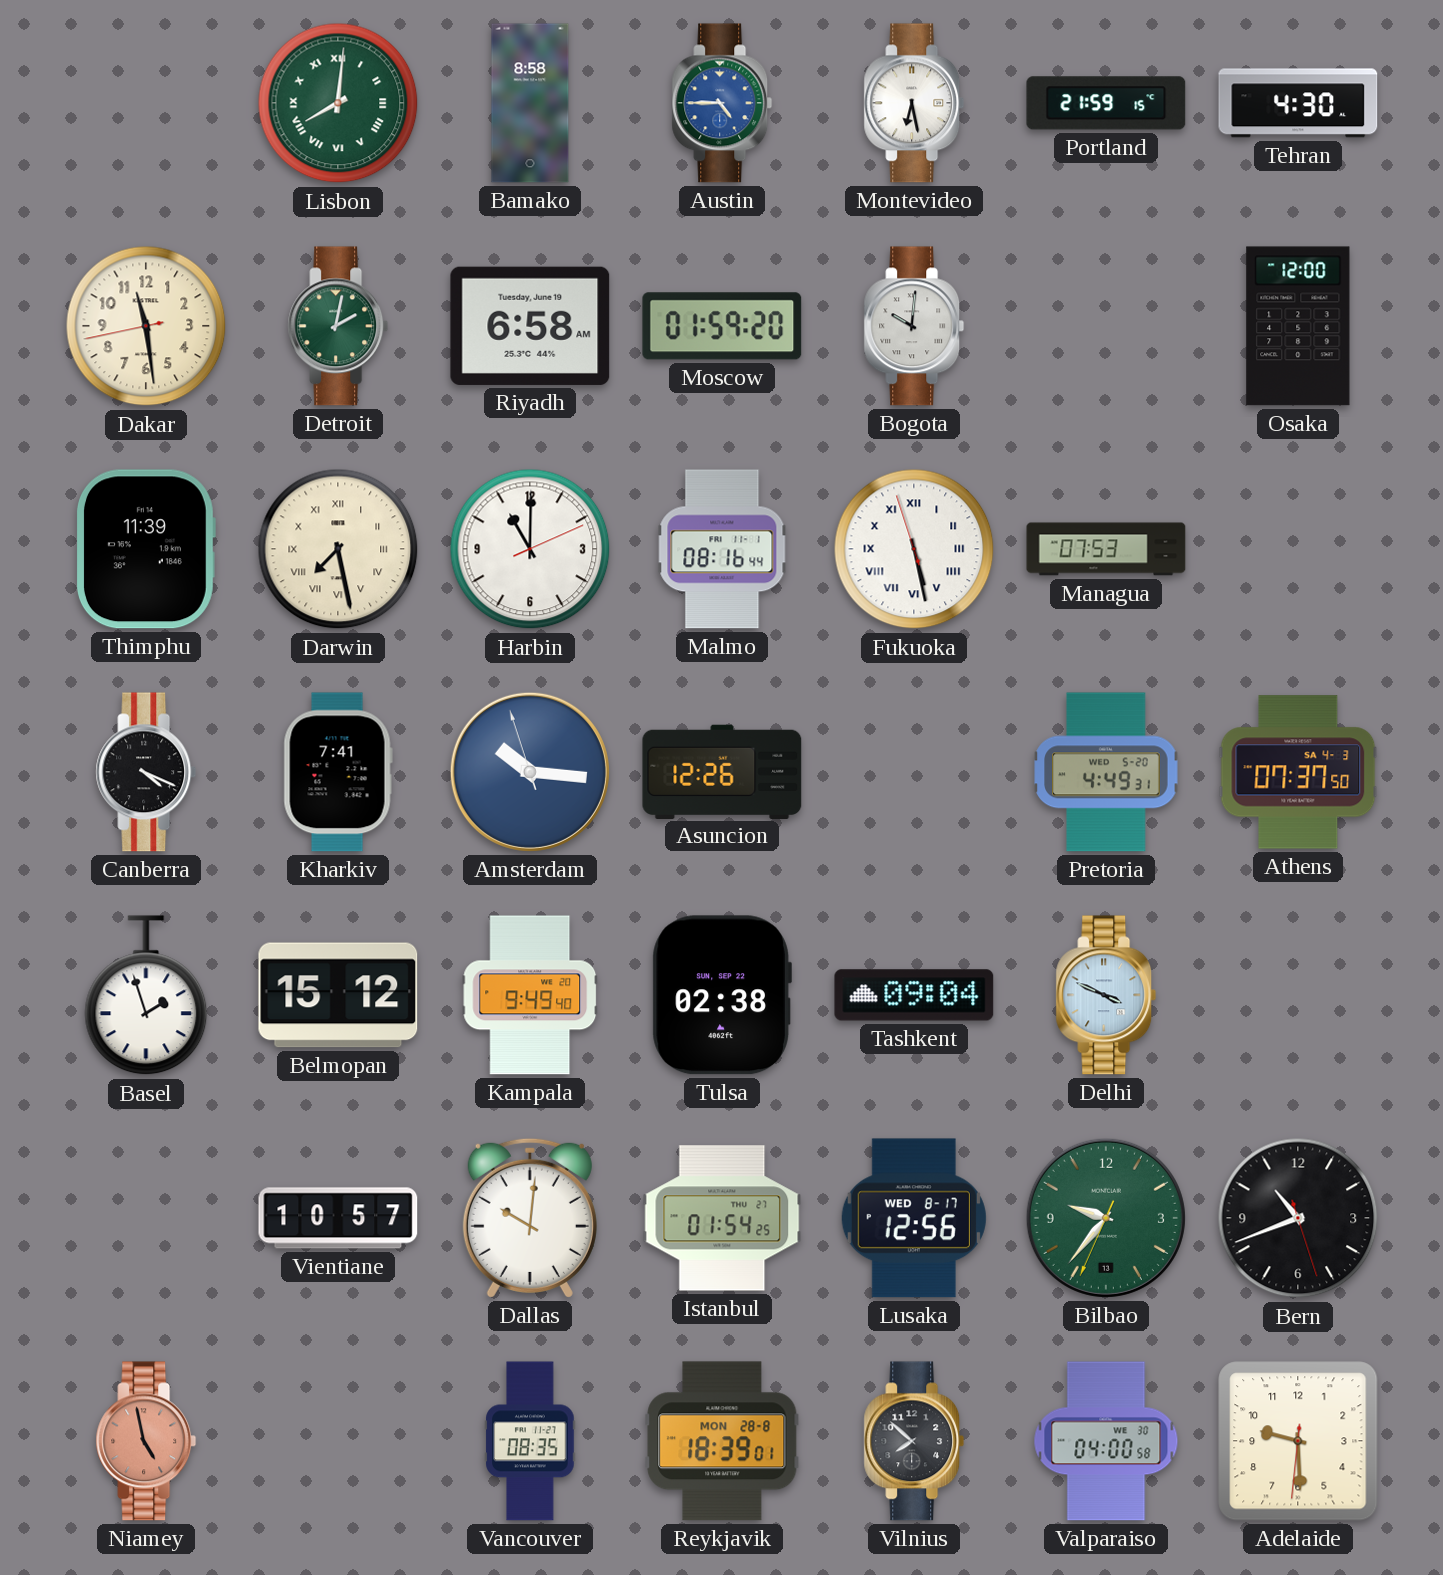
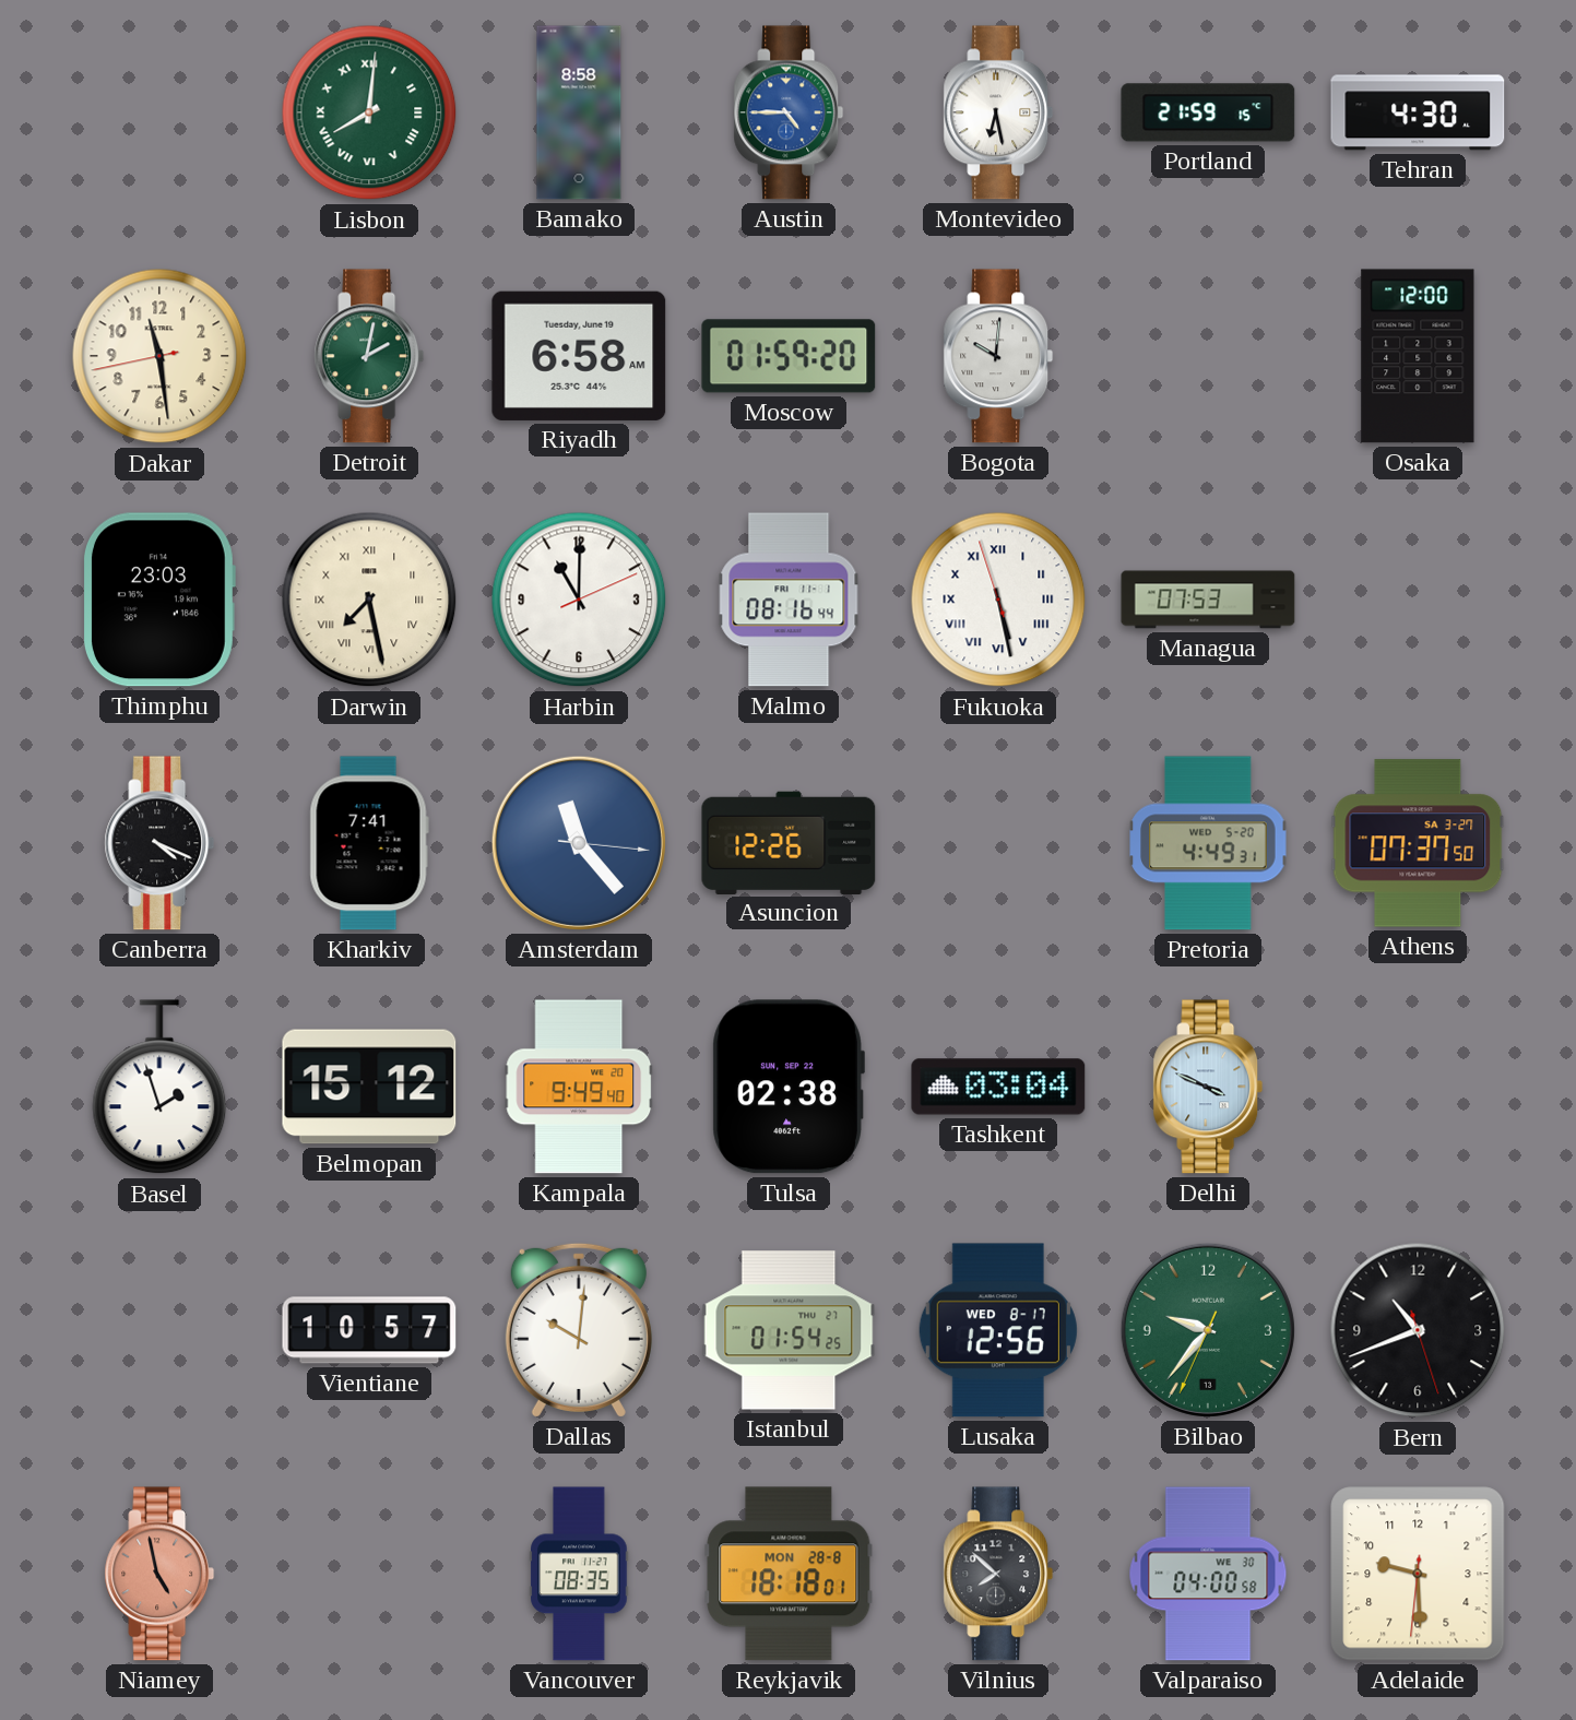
Thimphu: 11:39 -> 23:03 (158, 600)
Amsterdam: 10:15 -> 11:23 (579, 843)
Athens date: SA 4-3 -> SA 3-27 (1418, 843)
Tashkent: 09:04 -> 03:04 (998, 1087)
Reykjavik: 18:39 -> 18:18 (789, 1574)
